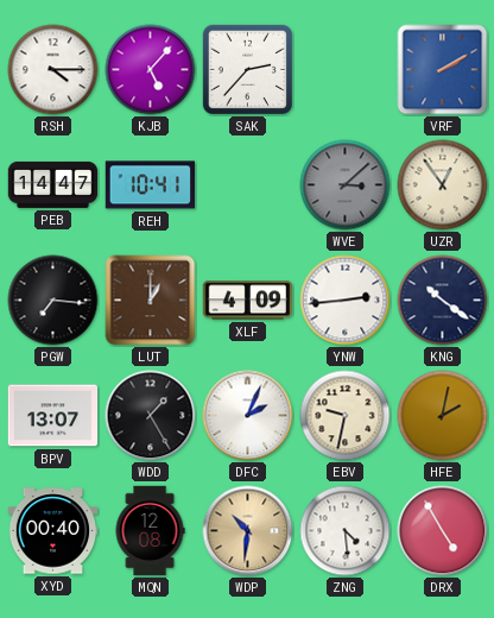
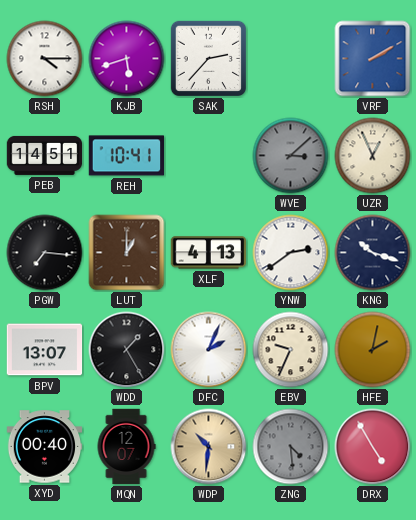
KJB: 5:07 -> 5:42 (127, 59)
PEB: 14:47 -> 14:51 (45, 155)
UZR: 12:54 -> 12:56 (373, 156)
XLF: 4:09 -> 4:13 (209, 253)
YNW: 2:44 -> 2:39 (291, 253)
KNG: 10:21 -> 10:18 (373, 253)
EBV: 9:32 -> 9:34 (291, 350)
MQN: 12:08 -> 12:07 (126, 447)
ZNG dial: white -> grey (291, 447)
